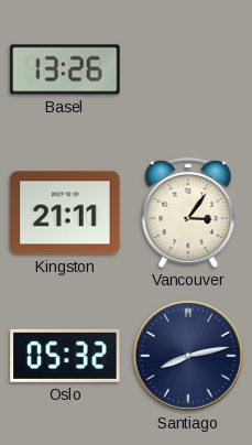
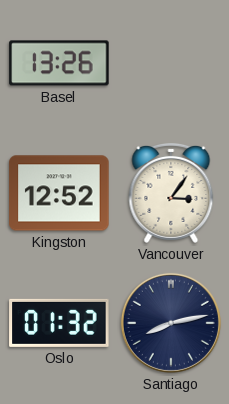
Kingston: 21:11 -> 12:52 (59, 193)
Oslo: 05:32 -> 01:32 (59, 323)
